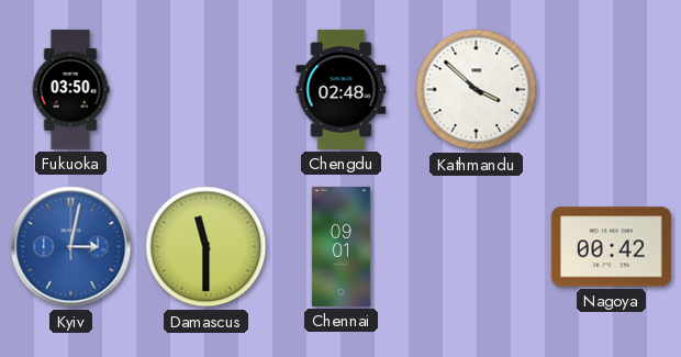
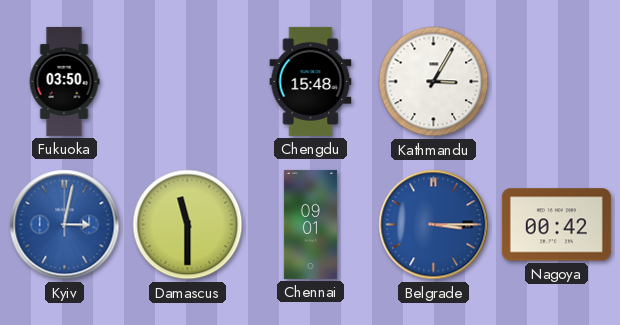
Chengdu: 02:48 -> 15:48 (311, 81)
Kathmandu: 3:52 -> 3:05 (434, 82)
Belgrade: none -> 3:15 (434, 225)
